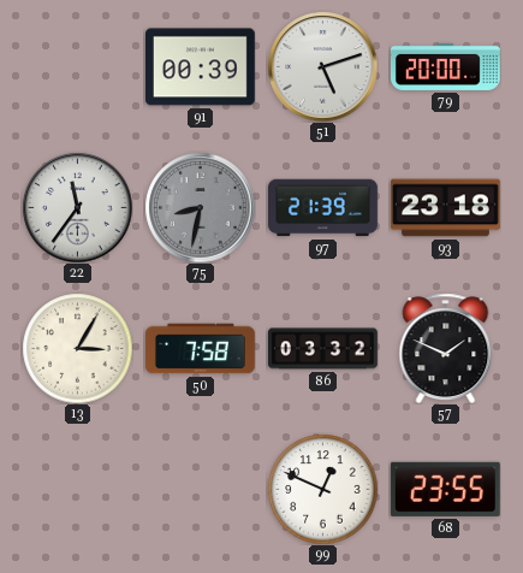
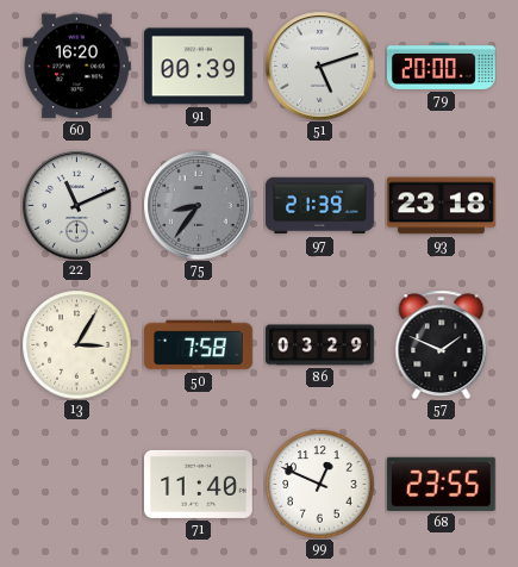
60: none -> 16:20 (76, 67)
22: 11:36 -> 11:11 (76, 205)
75: 8:32 -> 8:36 (198, 205)
86: 03:32 -> 03:29 (320, 345)
71: none -> 11:40 (198, 484)
